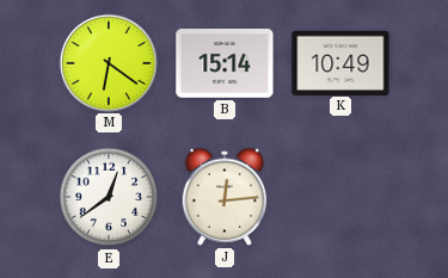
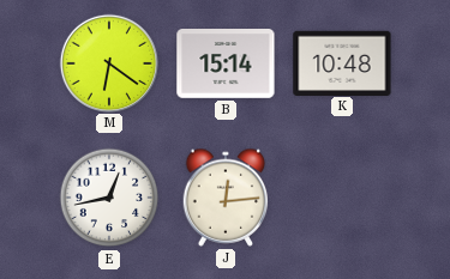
K: 10:49 -> 10:48 (342, 62)
E: 12:39 -> 12:43 (109, 198)
